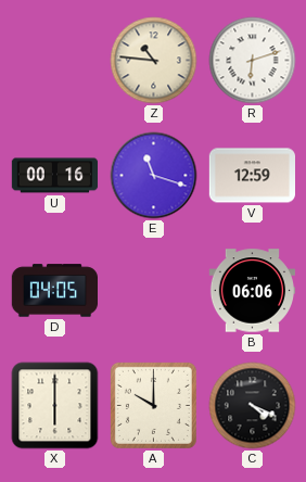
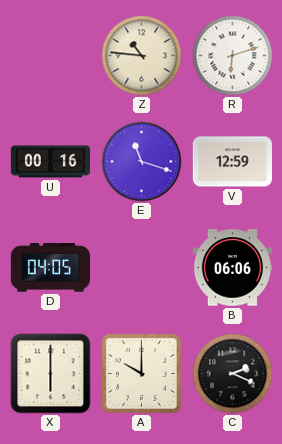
C: 4:19 -> 2:19 (233, 374)
